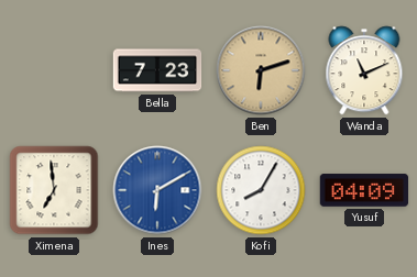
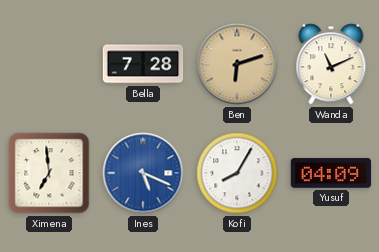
Bella: 7:23 -> 7:28 (143, 64)
Ines: 6:10 -> 5:19 (143, 173)
